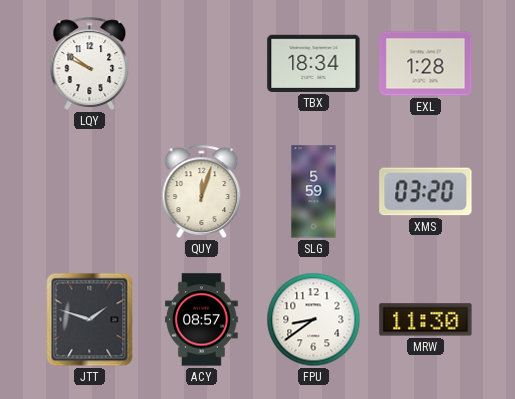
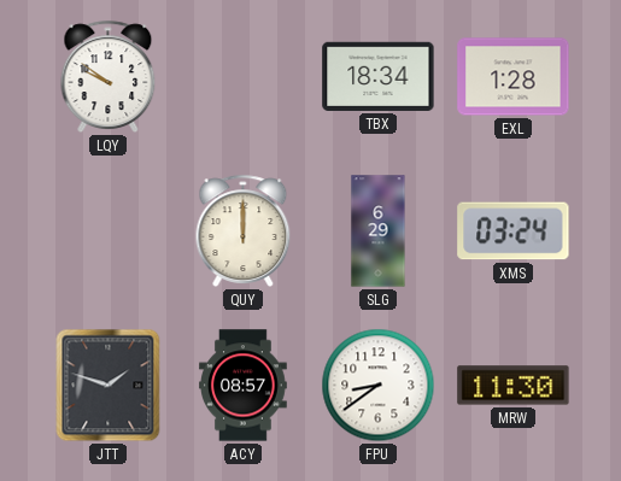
QUY: 12:03 -> 12:00 (244, 230)
SLG: 5:59 -> 6:29 (379, 231)
XMS: 03:20 -> 03:24 (514, 231)
